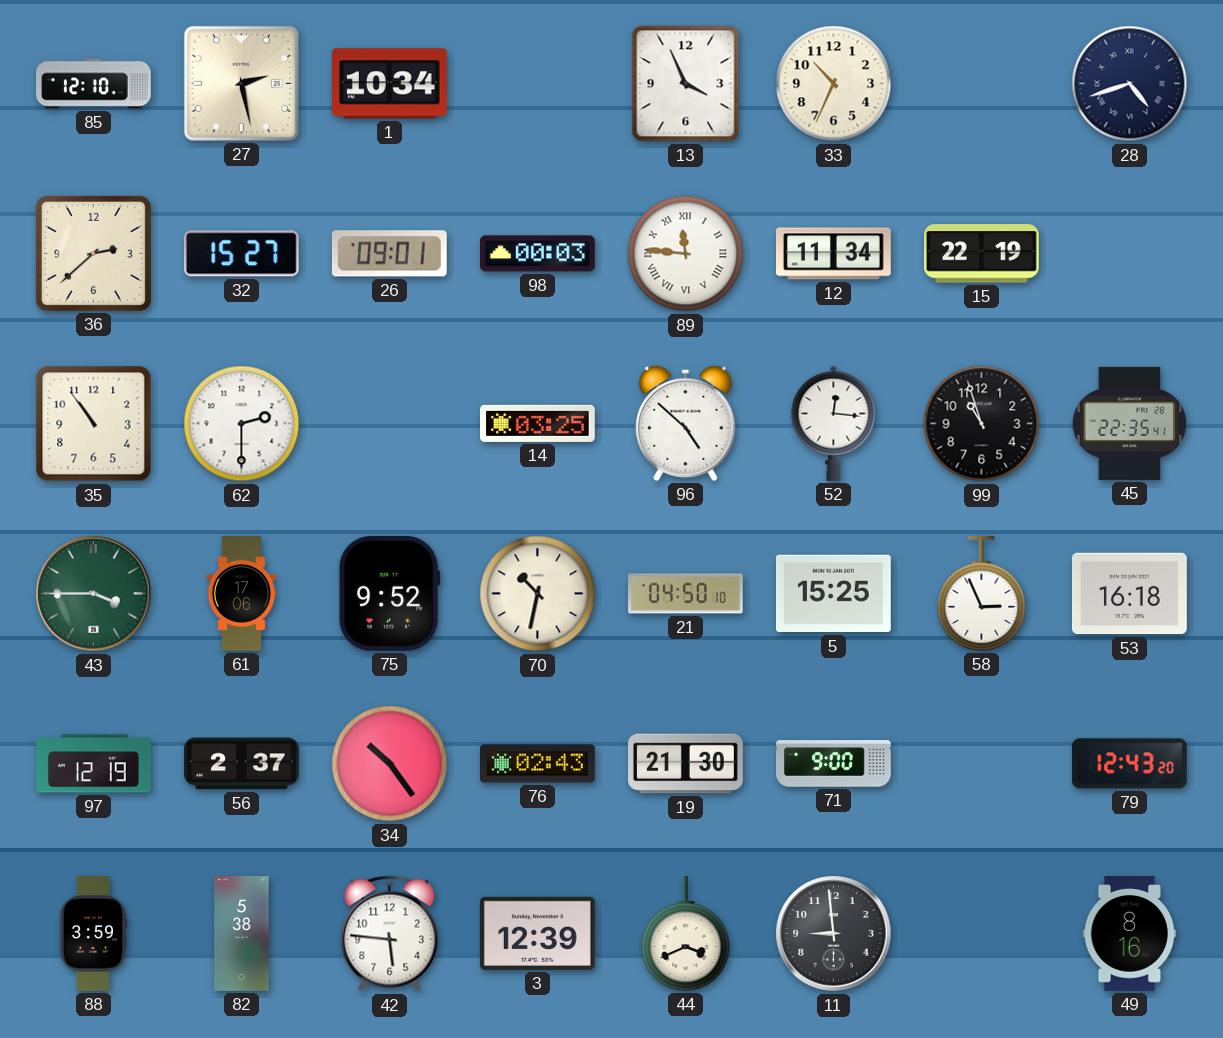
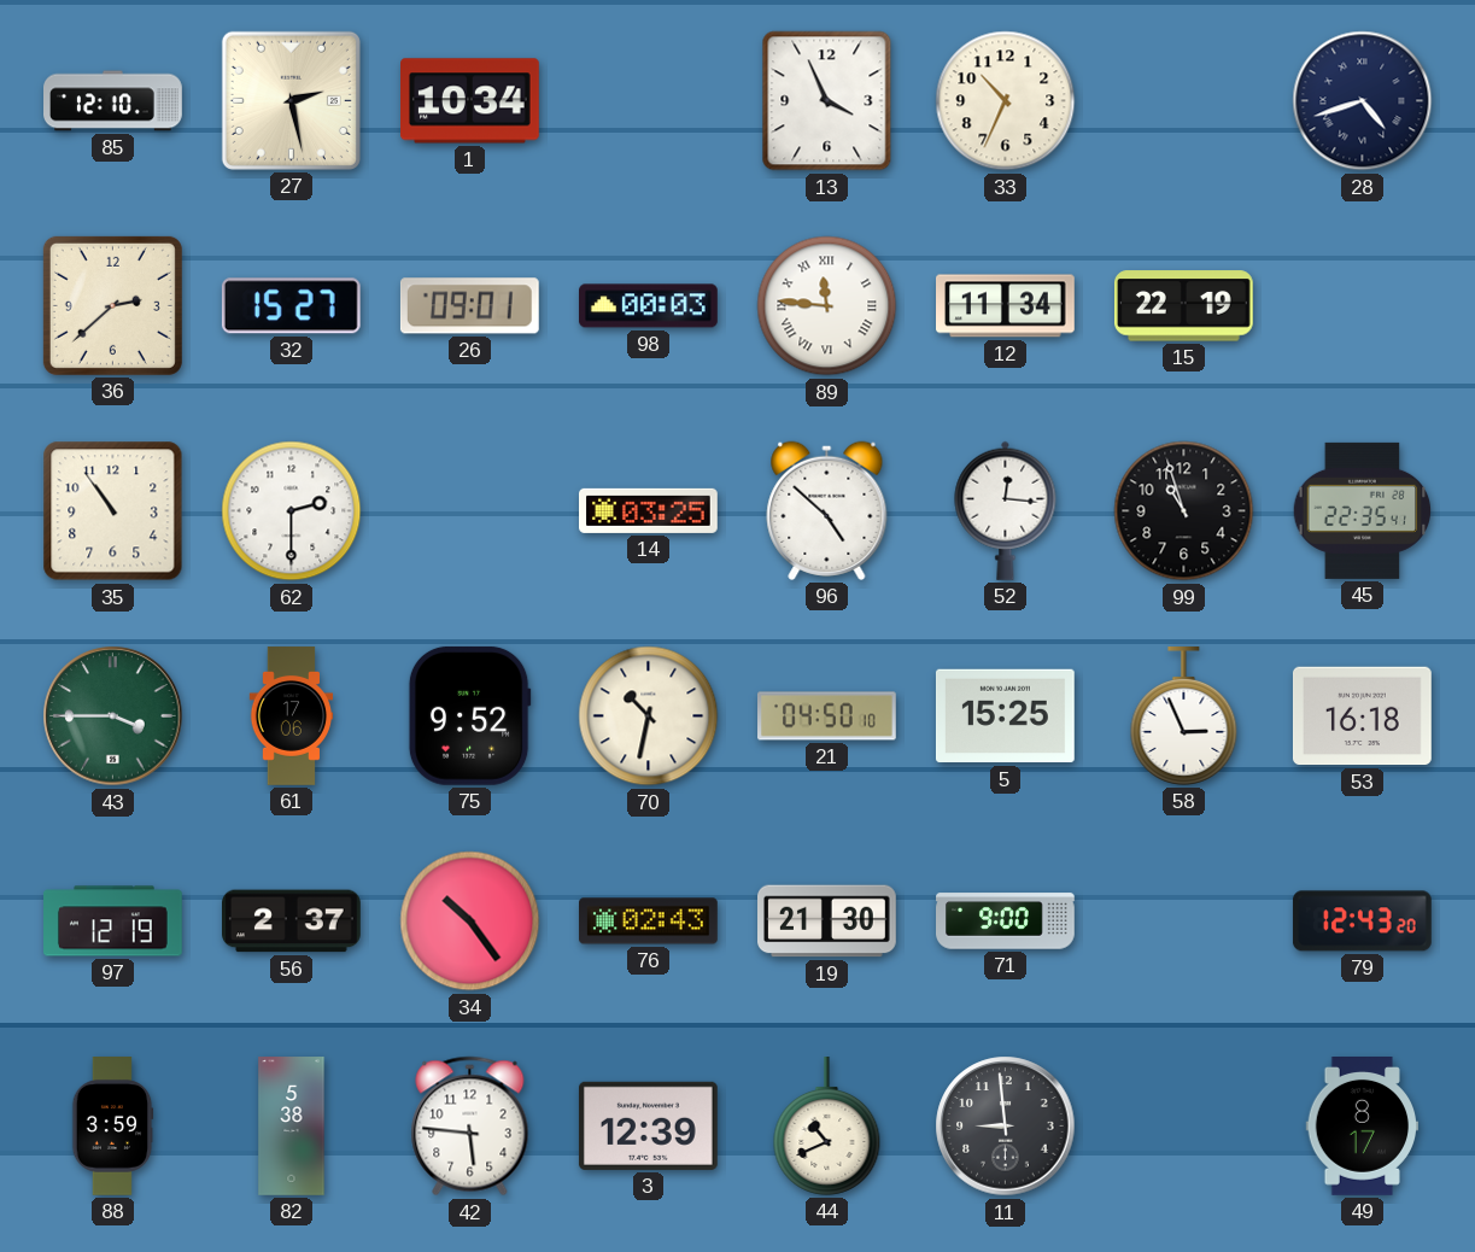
44: 3:41 -> 10:41 (827, 1127)
49: 8:16 -> 8:17 (1363, 1127)
